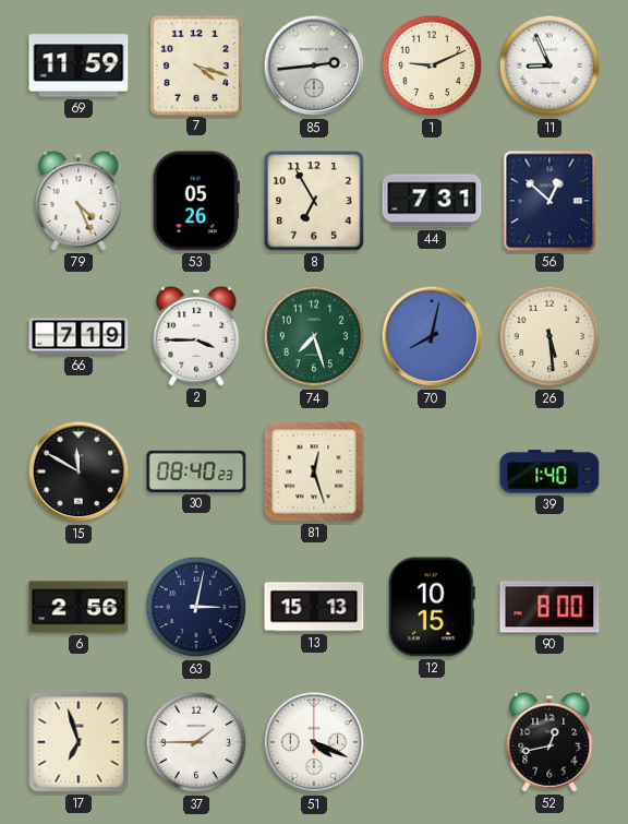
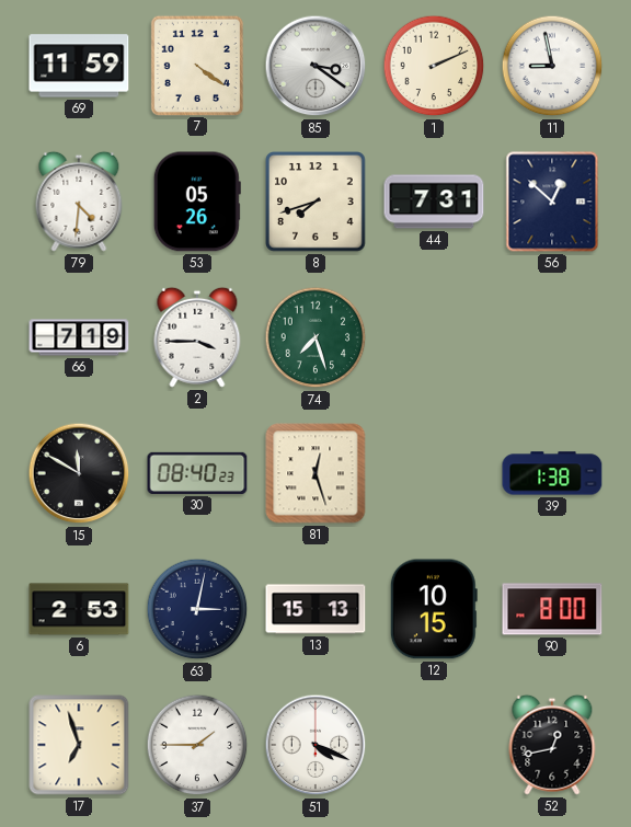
7: 4:18 -> 4:21 (197, 65)
85: 2:44 -> 3:21 (315, 66)
1: 9:11 -> 2:11 (434, 66)
11: 8:56 -> 8:58 (552, 66)
79: 4:26 -> 4:31 (79, 202)
8: 6:55 -> 7:42 (315, 202)
70: 8:02 -> none (432, 336)
26: 5:29 -> none (549, 336)
39: 1:40 -> 1:38 (552, 473)
6: 2:56 -> 2:53 (79, 609)
